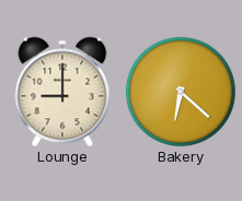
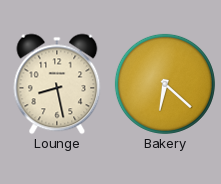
Lounge: 9:00 -> 8:28 (57, 84)
